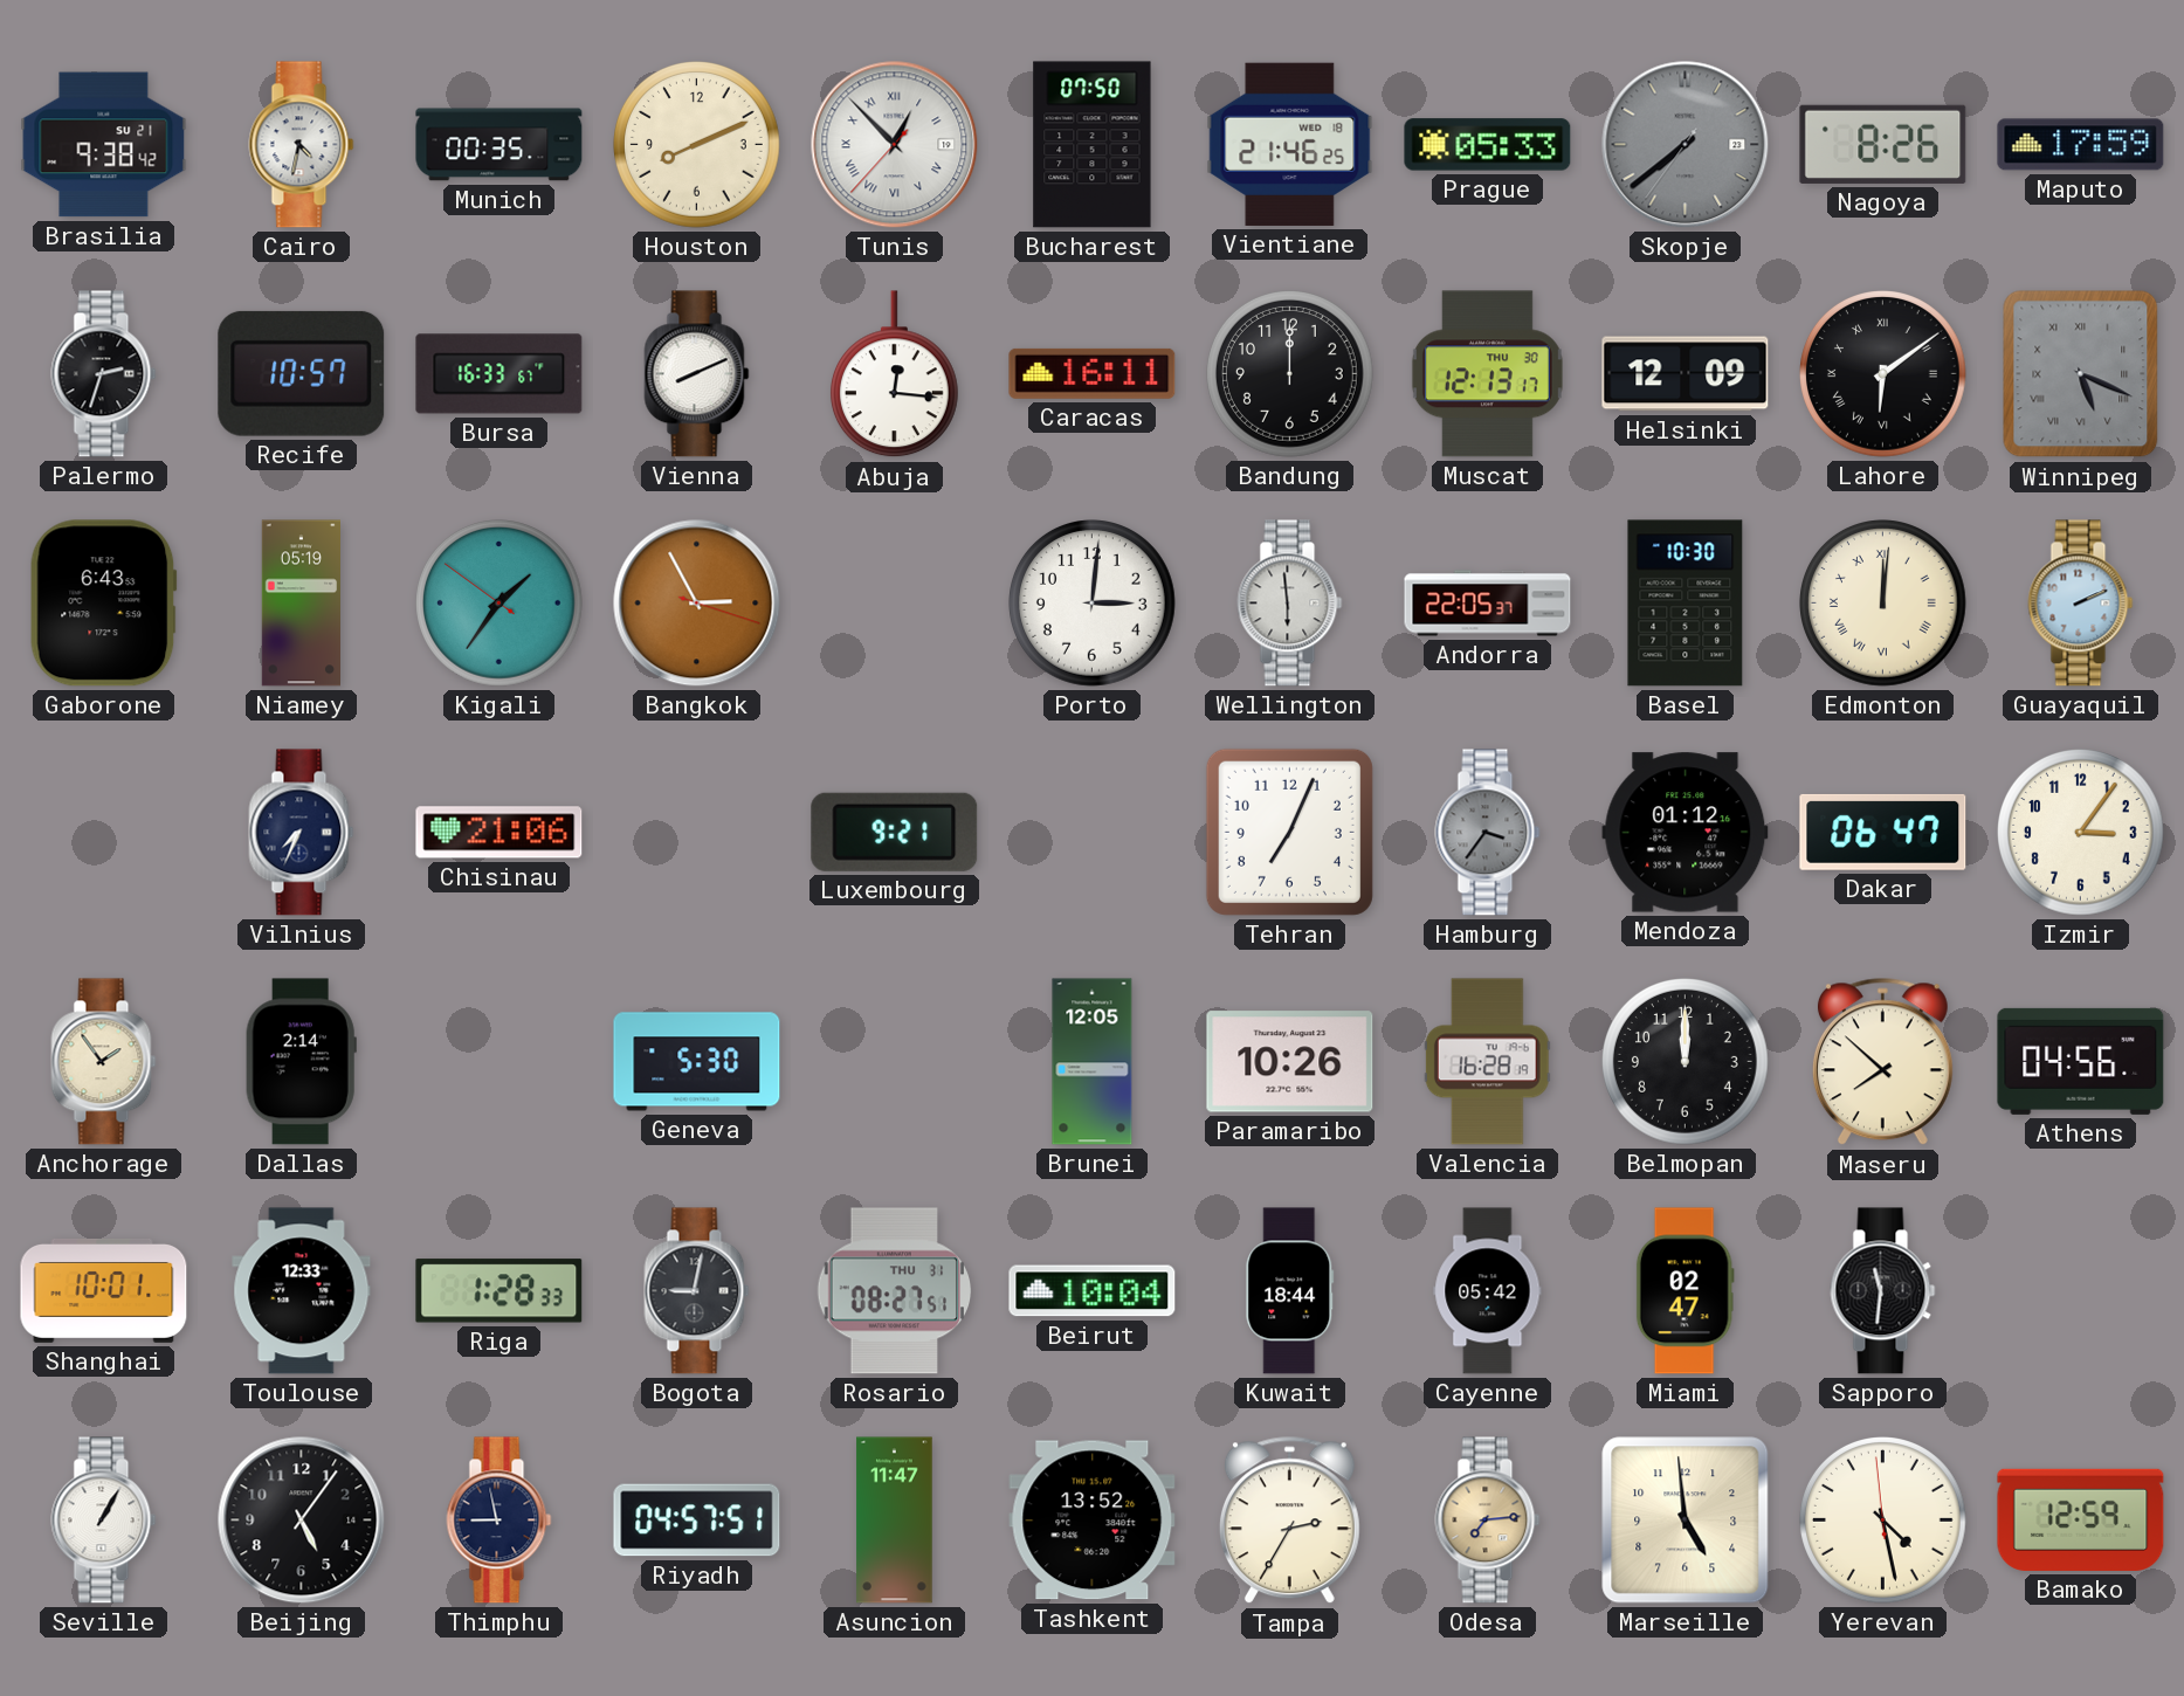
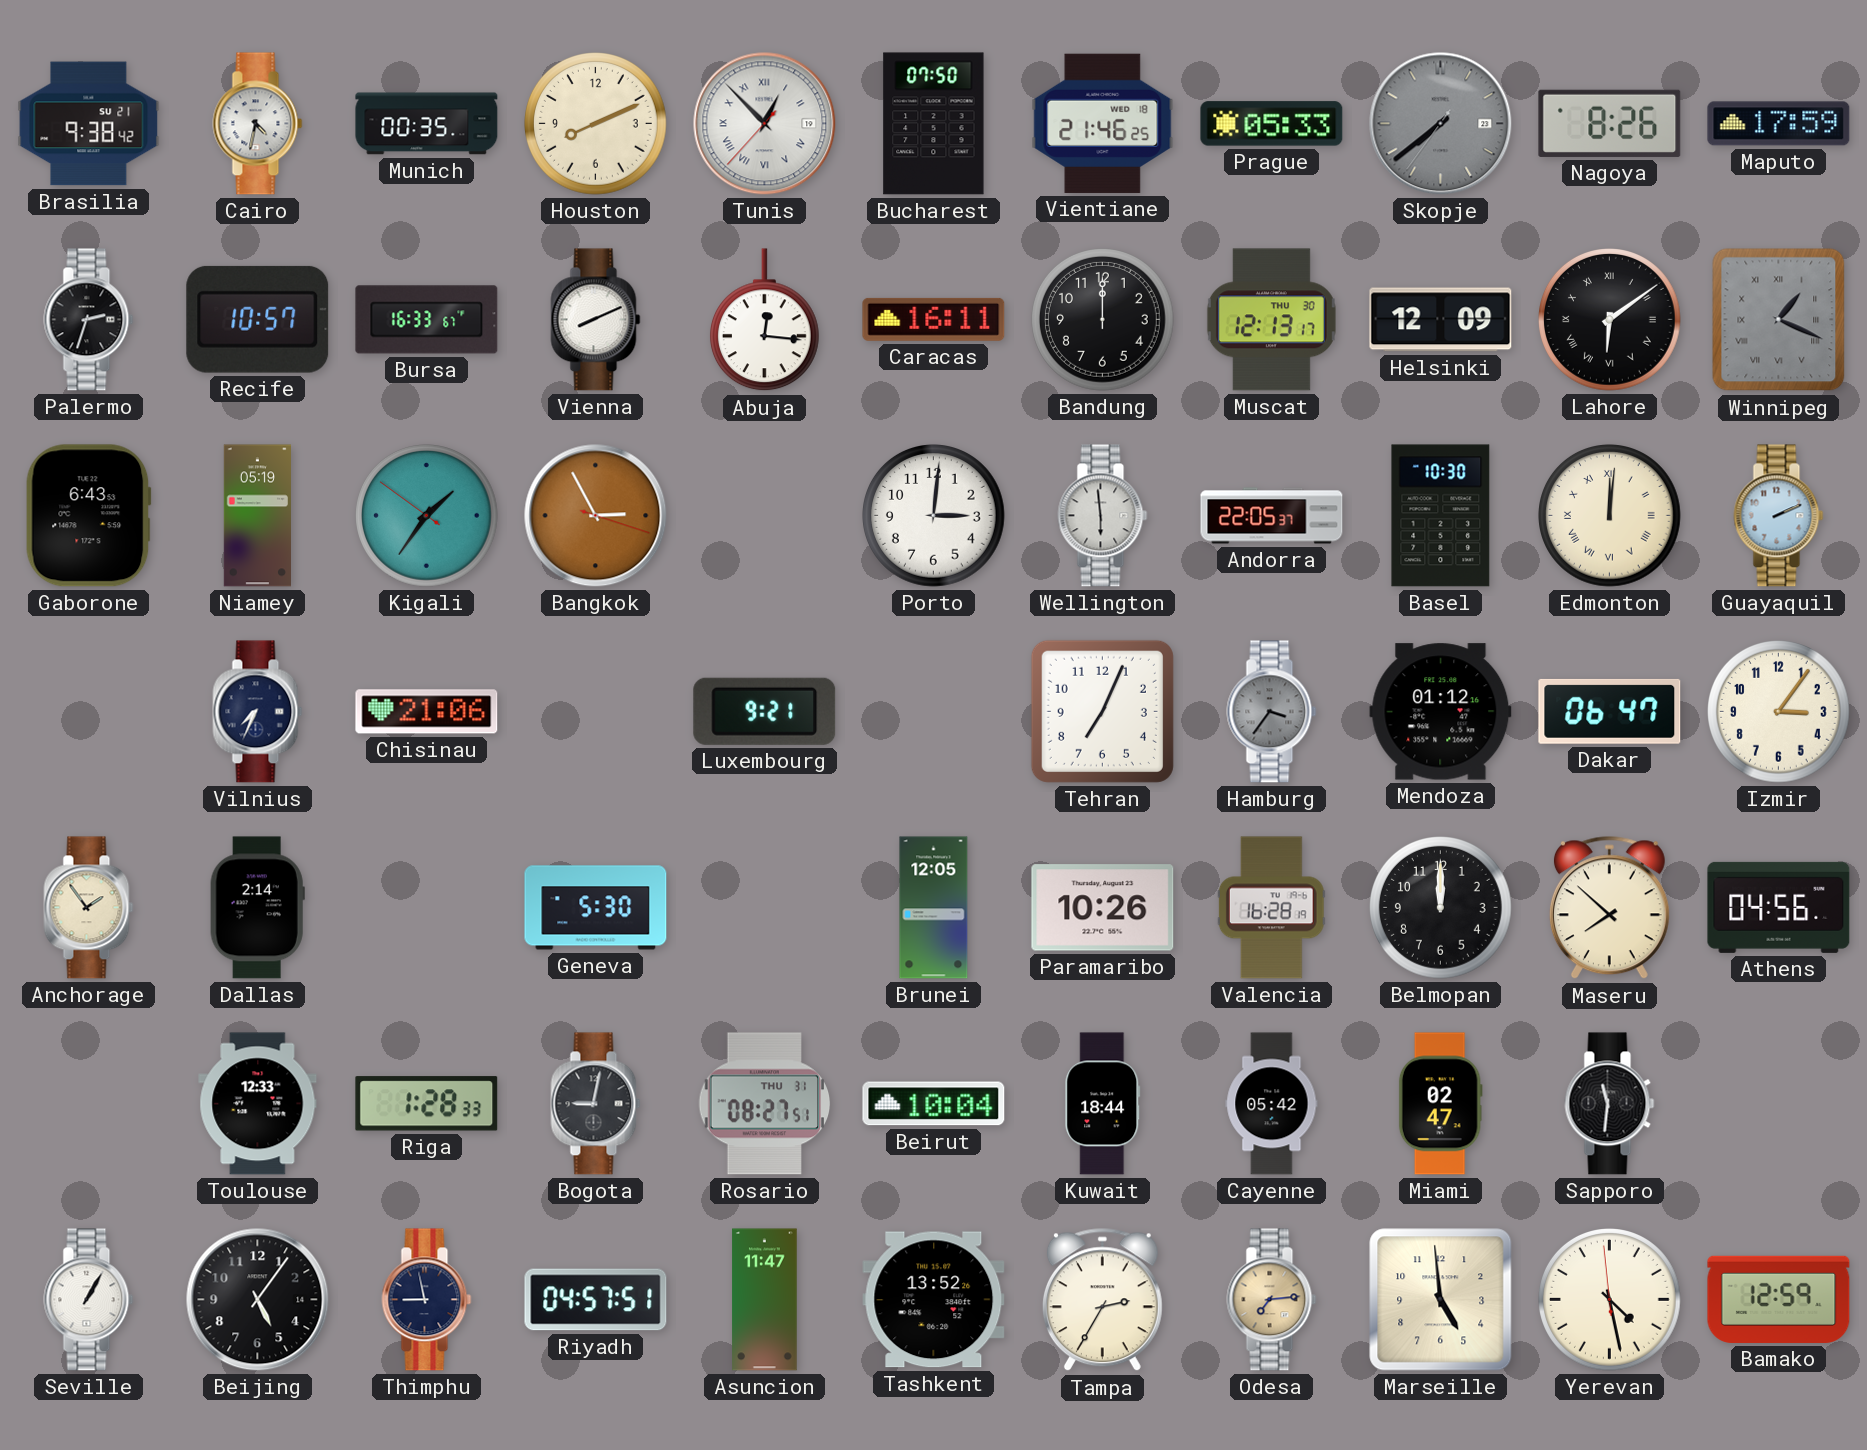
Winnipeg: 5:19 -> 1:19 (1779, 320)
Shanghai: 10:01 -> none (104, 1290)
